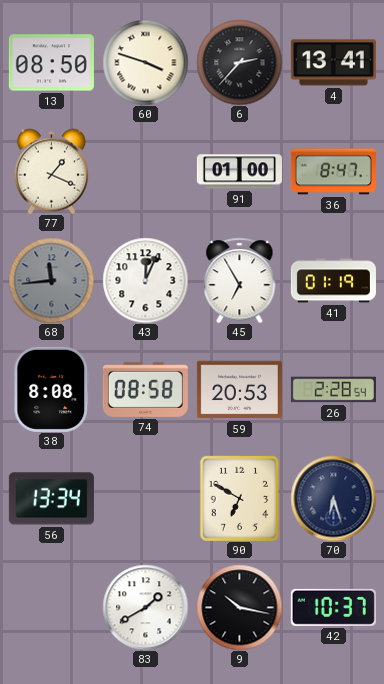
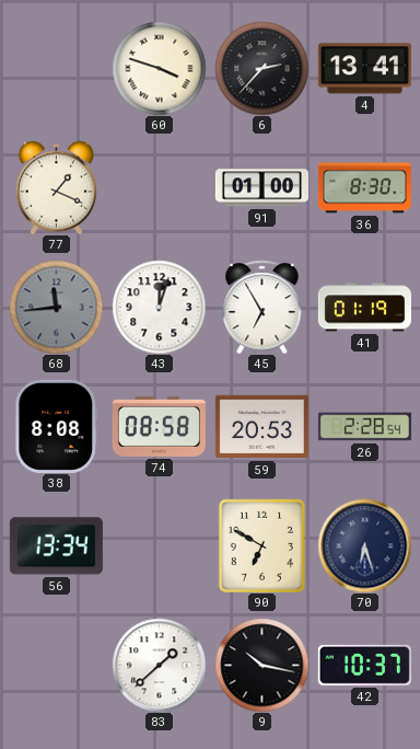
13: 08:50 -> none (51, 63)
36: 8:47 -> 8:30 (364, 188)
43: 12:04 -> 12:03 (159, 307)
83: 1:40 -> 1:38 (159, 665)
